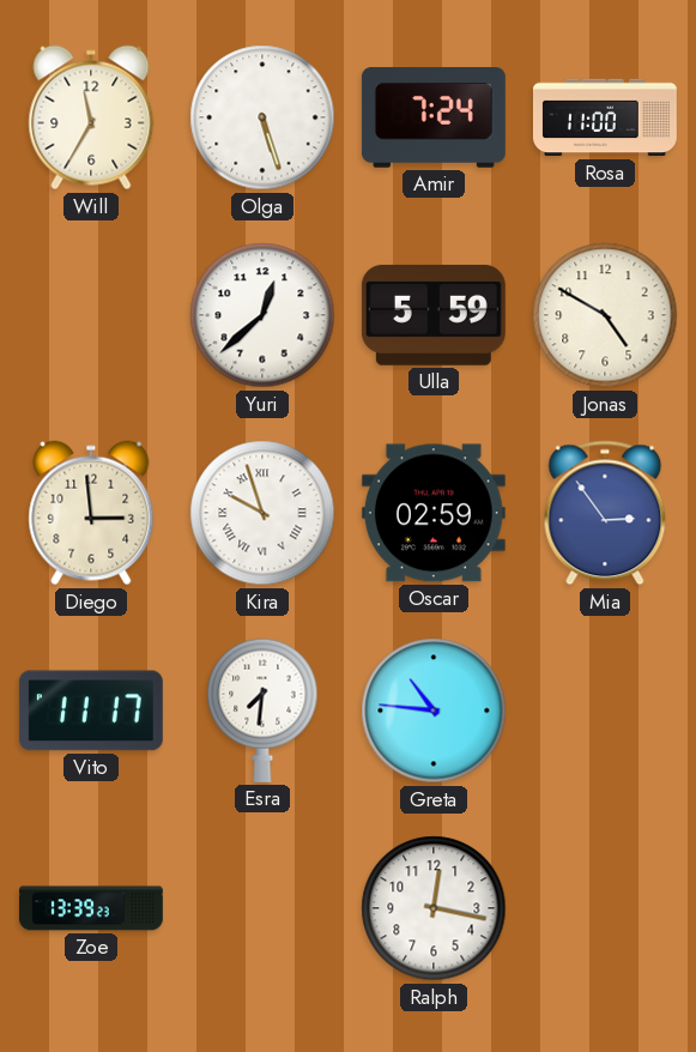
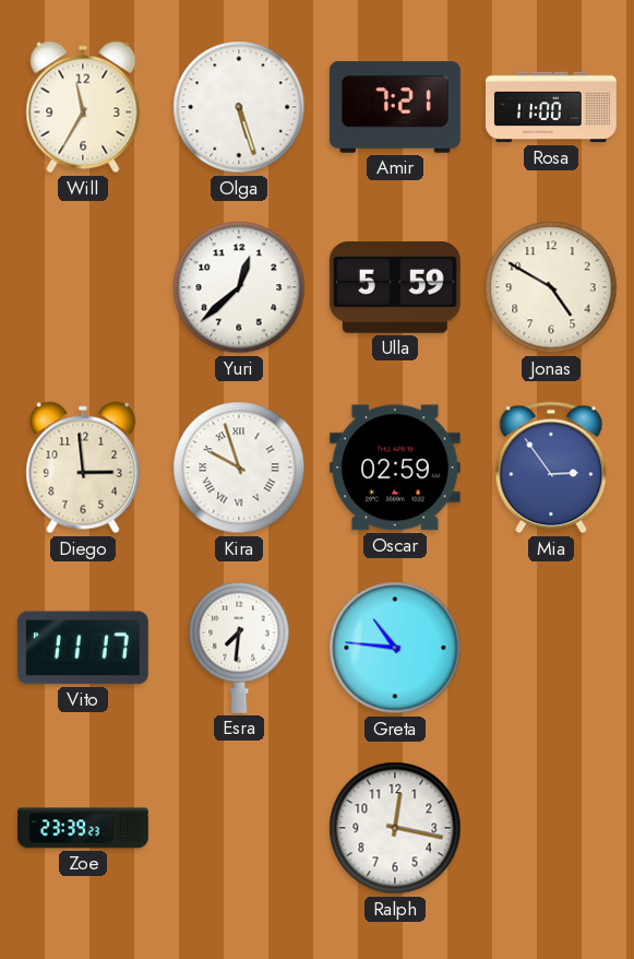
Amir: 7:24 -> 7:21 (395, 107)
Zoe: 13:39 -> 23:39 (83, 828)
